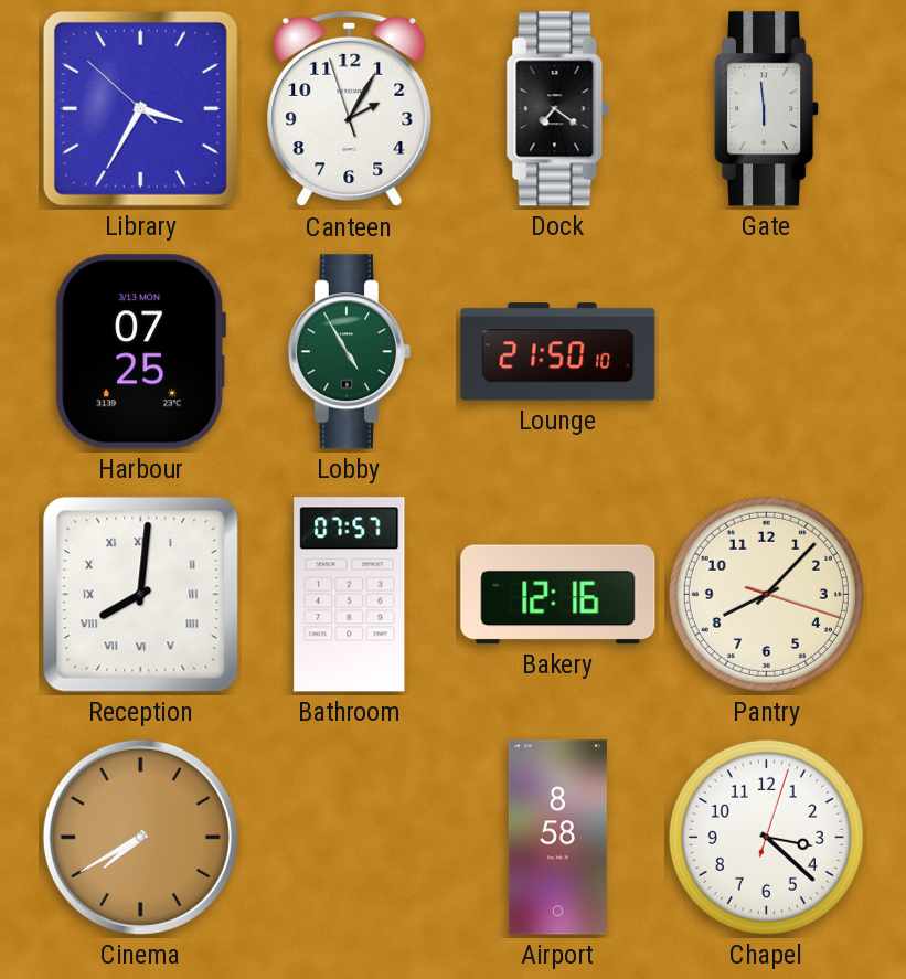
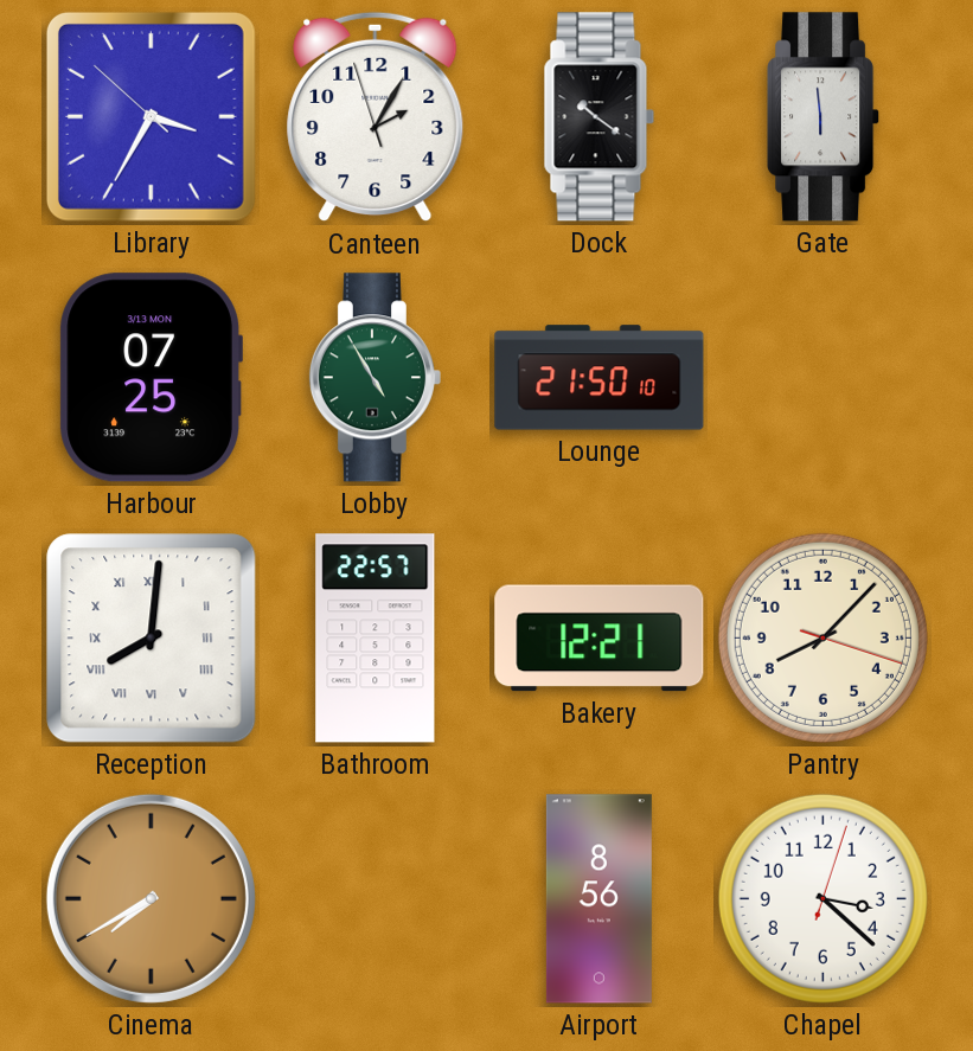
Dock: 7:21 -> 10:21 (600, 117)
Bathroom: 07:57 -> 22:57 (376, 639)
Bakery: 12:16 -> 12:21 (600, 639)
Airport: 8:58 -> 8:56 (598, 899)
